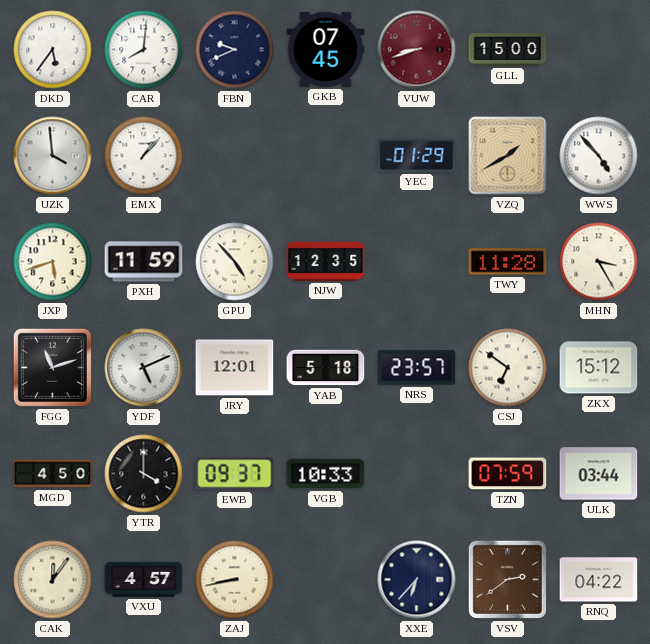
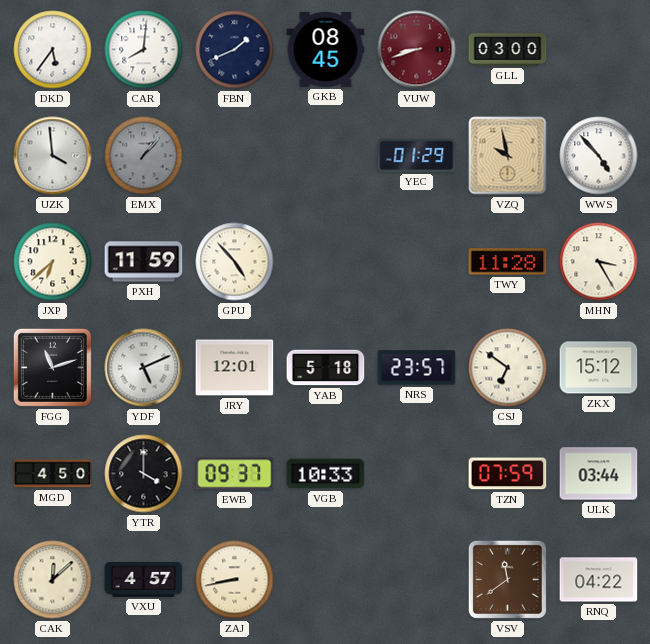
FBN: 9:41 -> 1:41 (235, 50)
GKB: 07:45 -> 08:45 (326, 49)
GLL: 15:00 -> 03:00 (508, 50)
EMX dial: white -> grey (144, 156)
VZQ: 1:40 -> 9:58 (508, 156)
JXP: 5:42 -> 6:38 (53, 262)
NJW: 12:35 -> none (326, 261)
CAK: 12:06 -> 12:08 (53, 580)
XXE: 6:37 -> none (417, 580)
VSV: 2:39 -> 11:39 (507, 579)
